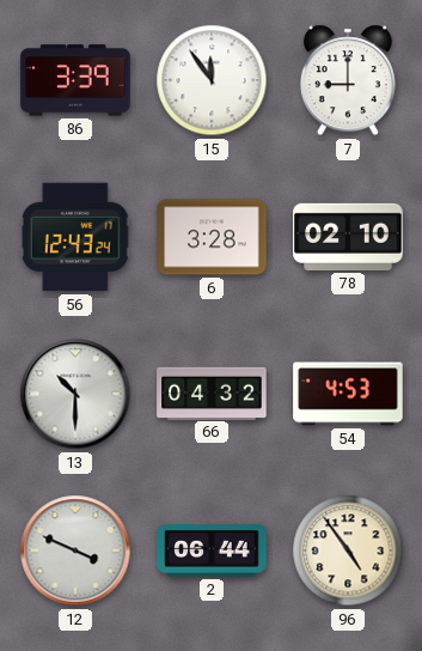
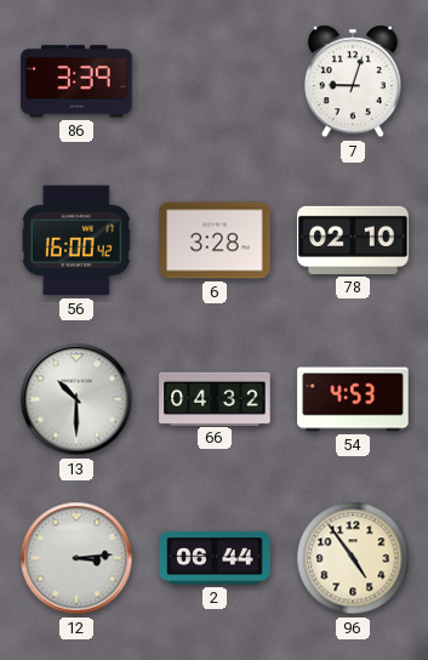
15: 11:54 -> none (212, 80)
7: 9:00 -> 9:03 (353, 81)
56: 12:43 -> 16:00 (76, 240)
12: 3:49 -> 3:14 (76, 558)
